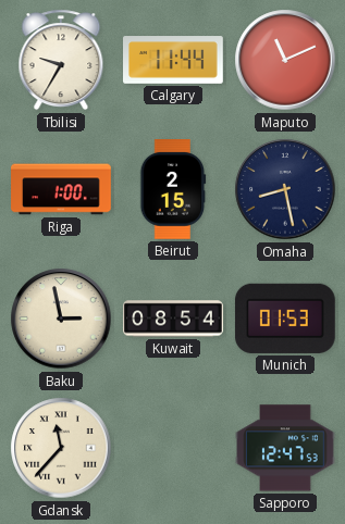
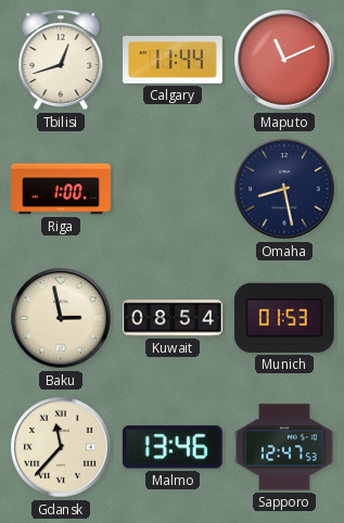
Tbilisi: 9:35 -> 12:42 (61, 60)
Beirut: 2:15 -> none (173, 190)
Malmo: none -> 13:46 (173, 447)
